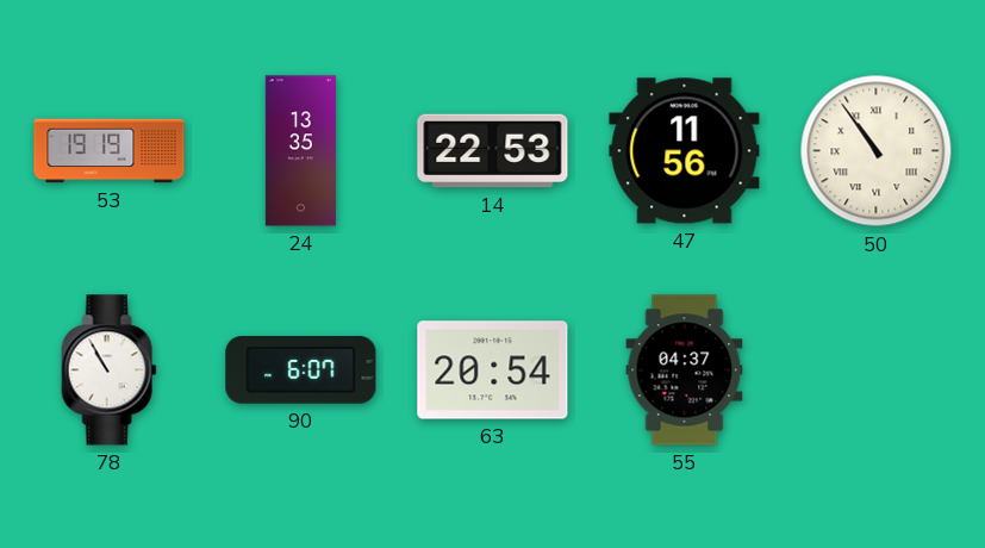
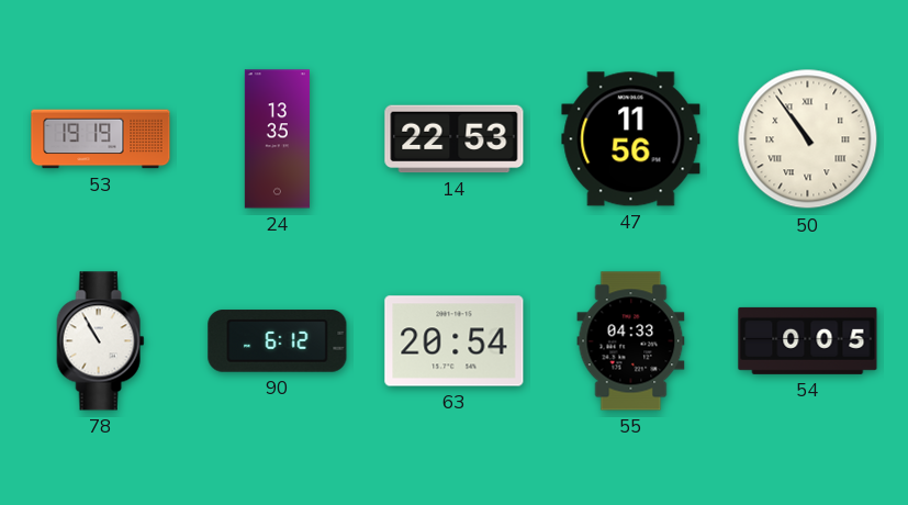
90: 6:07 -> 6:12 (278, 341)
55: 04:37 -> 04:33 (631, 341)
54: none -> 0:05 (808, 340)
